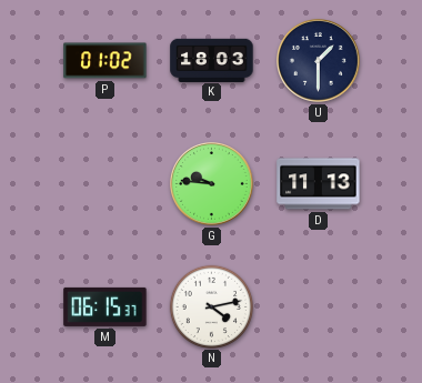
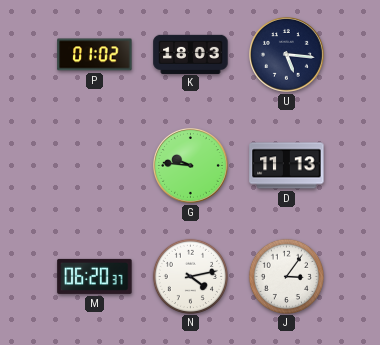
U: 1:30 -> 5:16 (287, 55)
M: 06:15 -> 06:20 (95, 276)
J: none -> 3:06 (286, 276)
